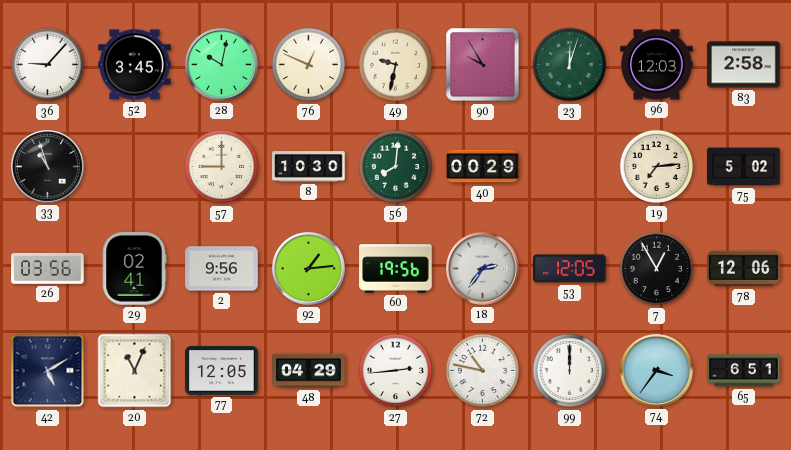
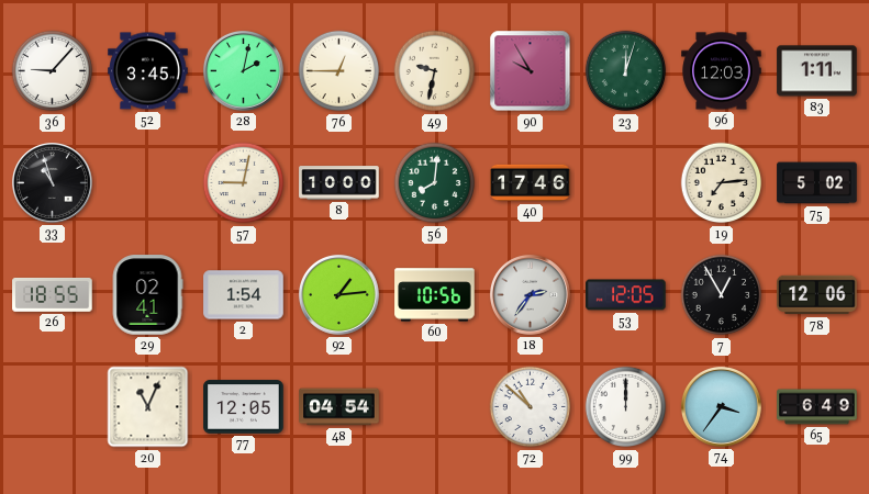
28: 10:02 -> 2:02 (243, 70)
76: 12:49 -> 12:45 (339, 71)
83: 2:58 -> 1:11 (817, 71)
57: 9:00 -> 9:02 (244, 183)
8: 10:30 -> 10:00 (339, 183)
40: 00:29 -> 17:46 (531, 183)
26: 03:56 -> 18:55 (53, 294)
2: 9:56 -> 1:54 (244, 295)
60: 19:56 -> 10:56 (435, 295)
42: 5:10 -> none (48, 371)
48: 04:29 -> 04:54 (339, 407)
27: 2:44 -> none (396, 371)
72: 10:47 -> 10:52 (531, 407)
65: 6:51 -> 6:49 (817, 407)
